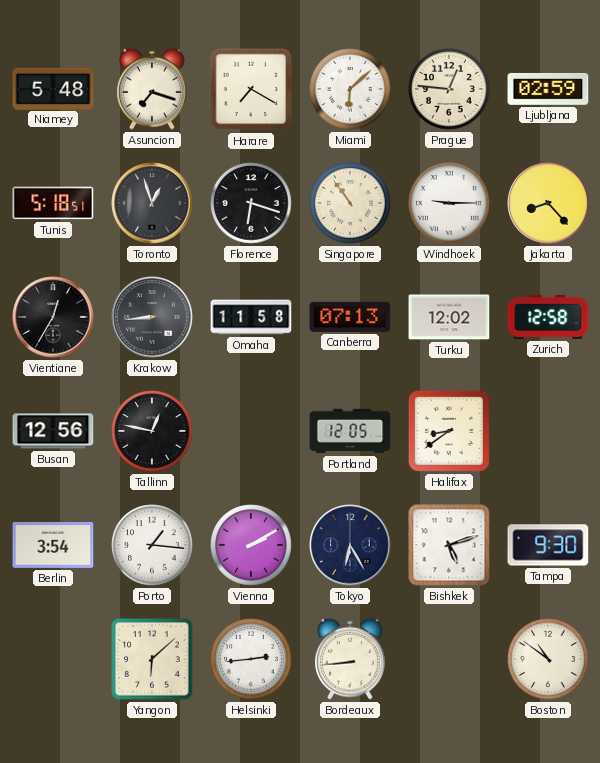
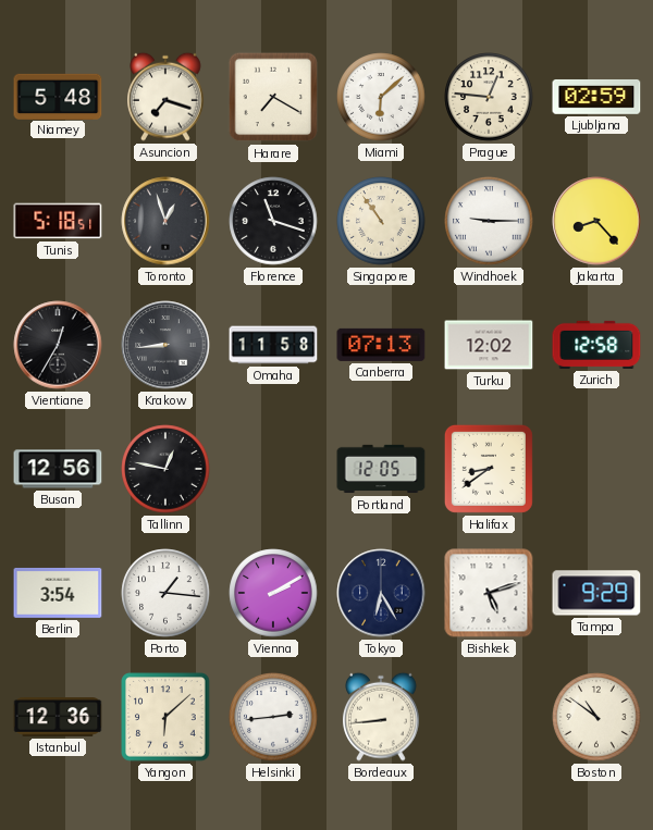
Florence: 6:18 -> 11:18 (273, 221)
Tampa: 9:30 -> 9:29 (596, 593)
Istanbul: none -> 12:36 (58, 718)
